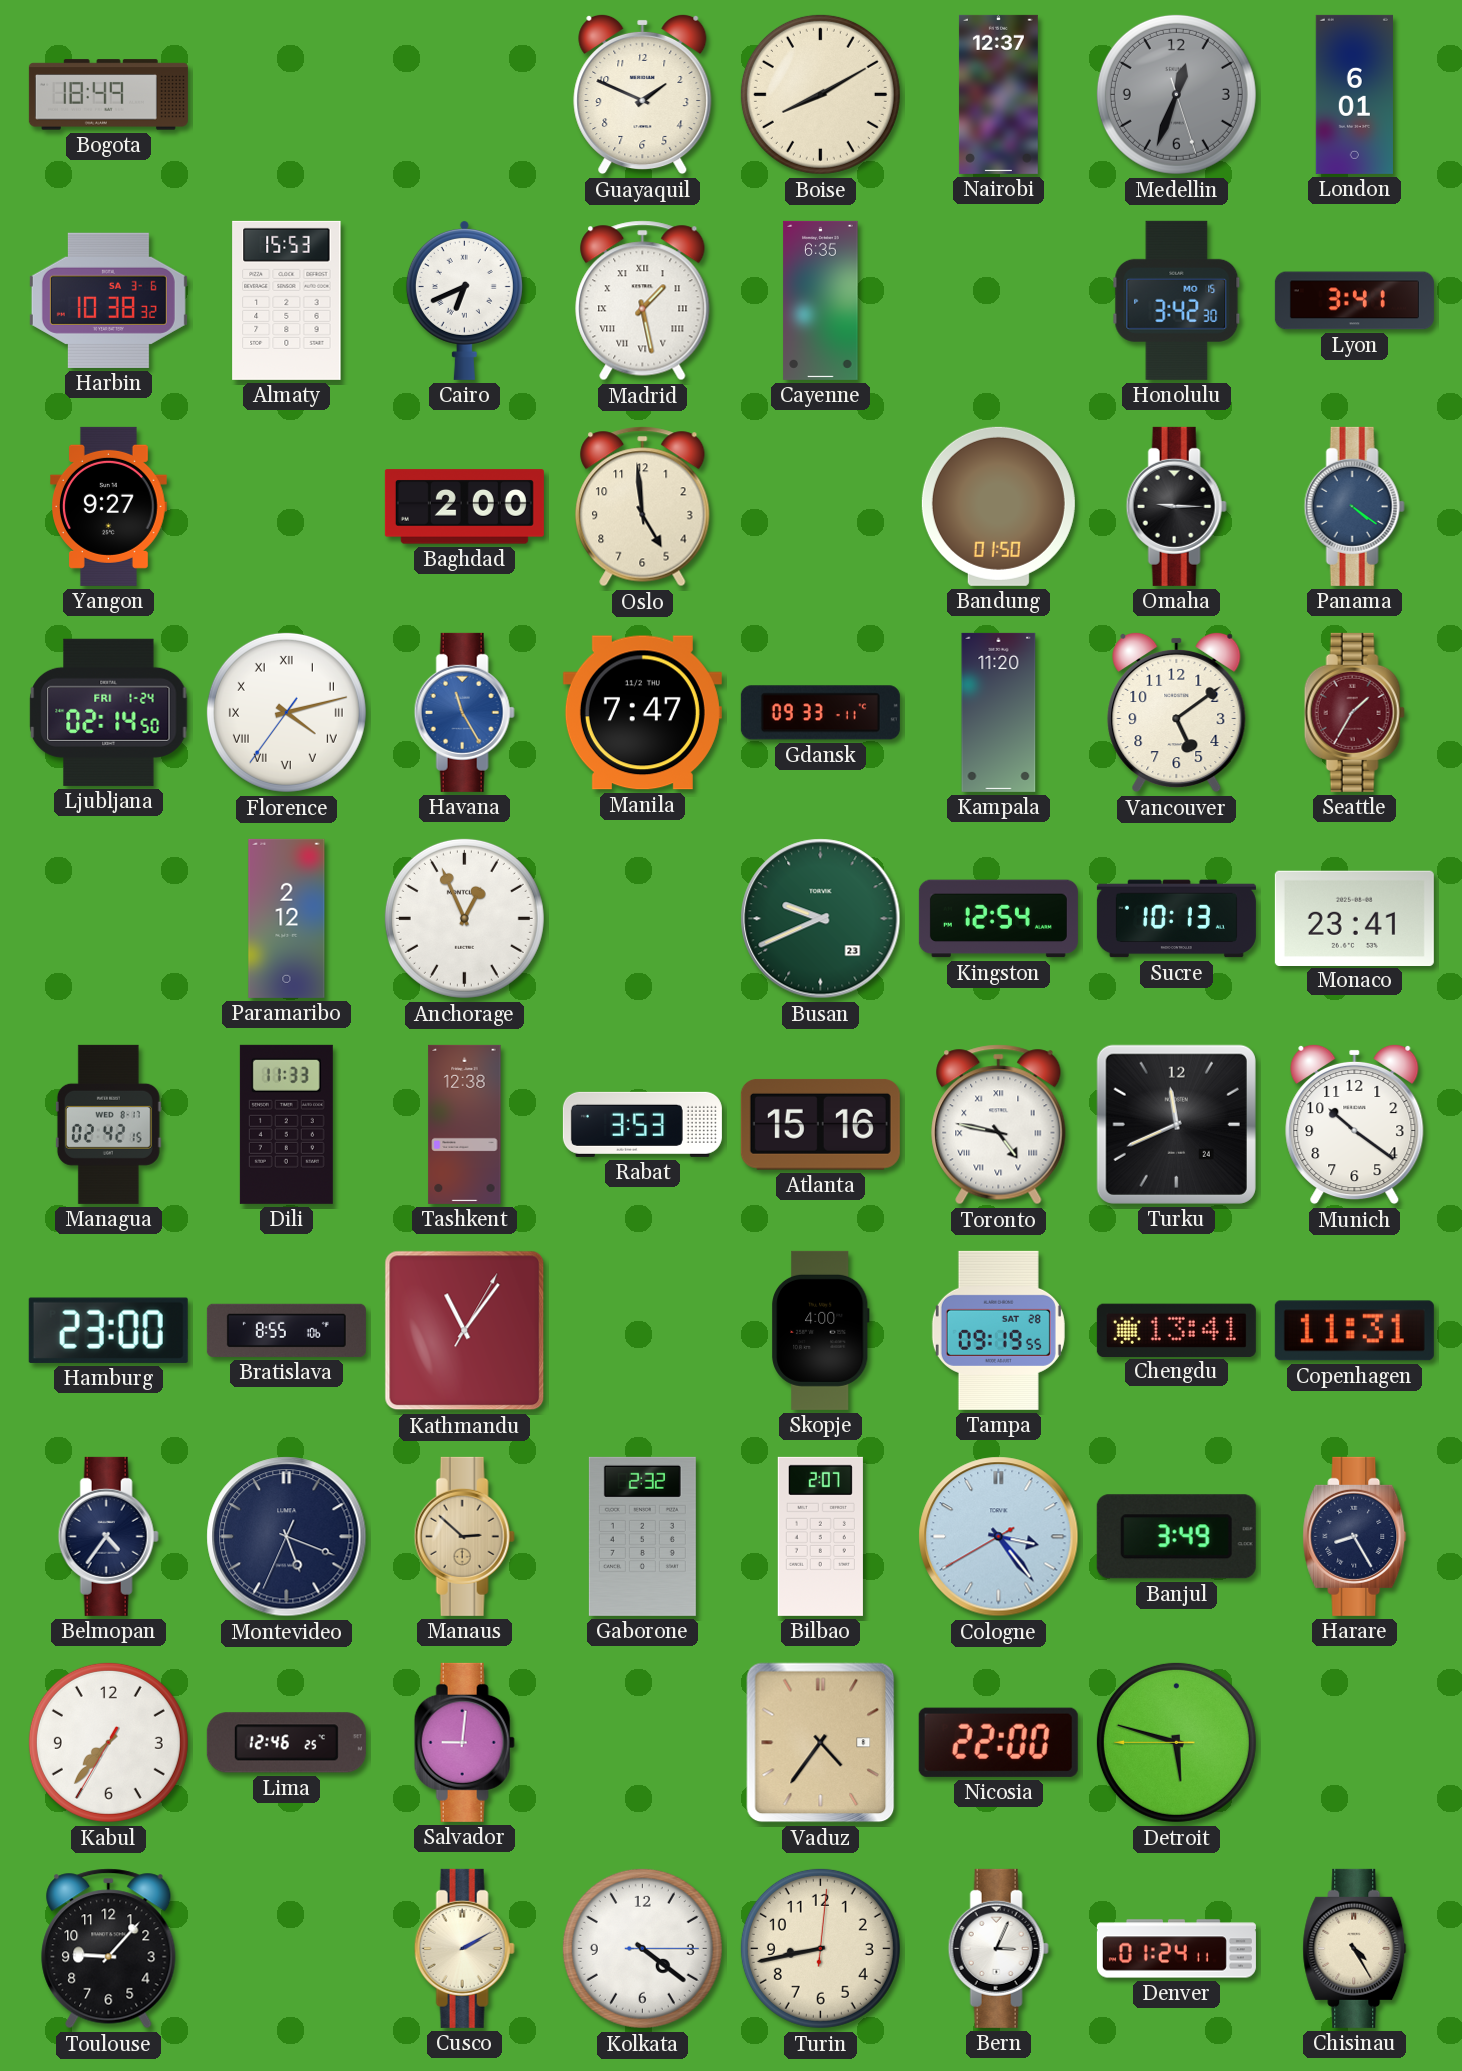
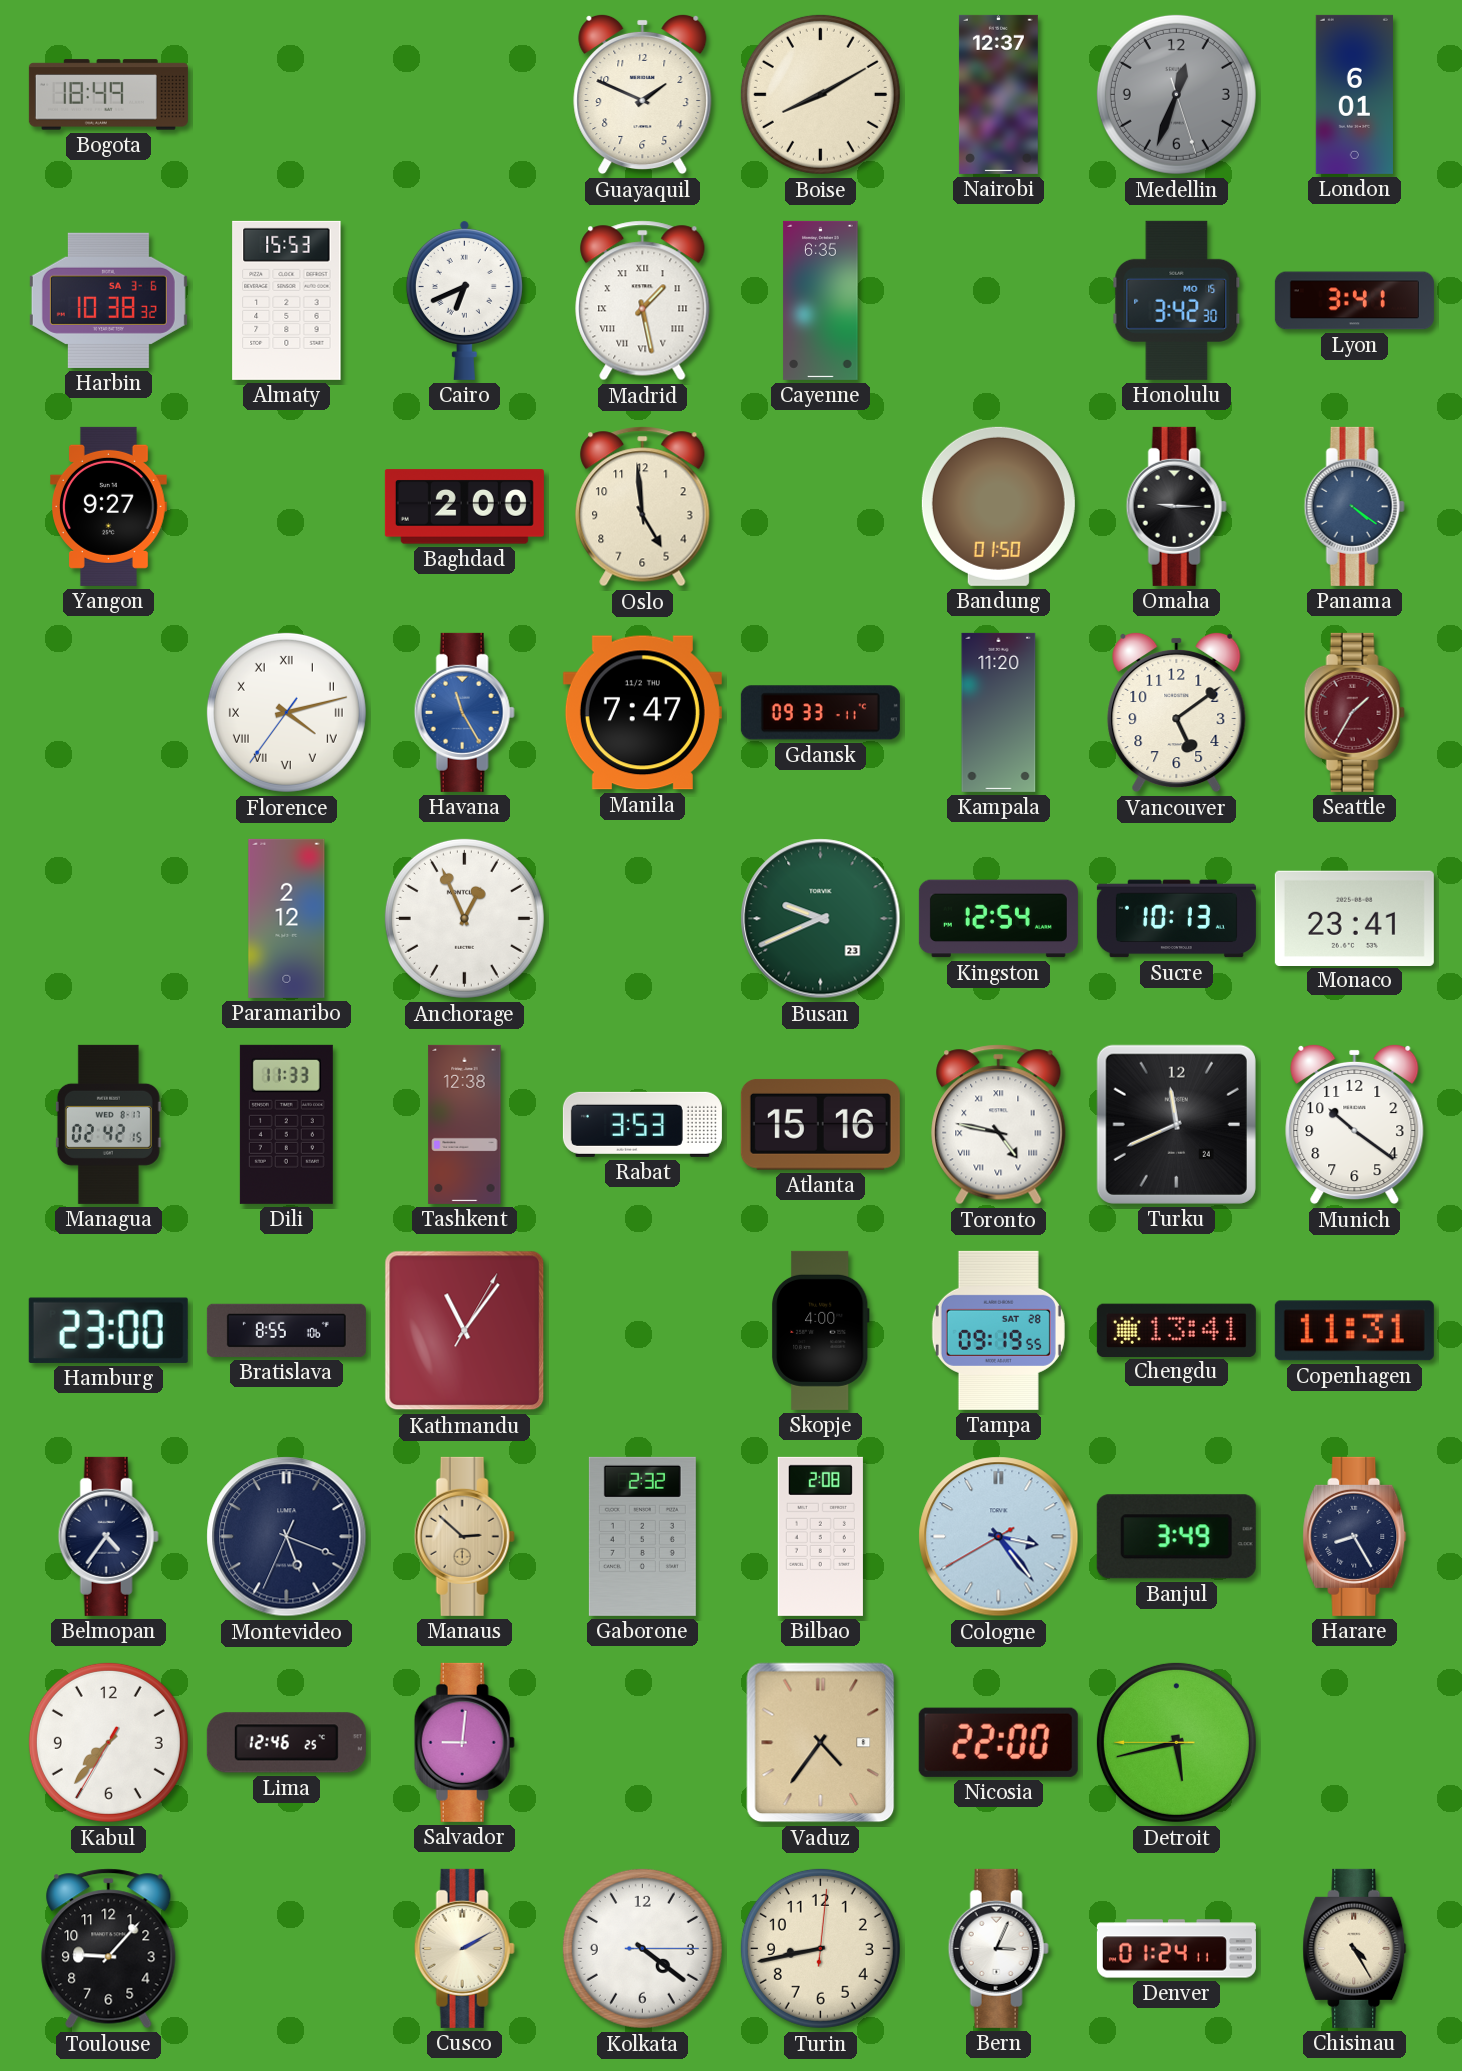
Ljubljana: 02:14 -> none (109, 712)
Bilbao: 2:07 -> 2:08 (820, 1536)
Detroit: 5:47 -> 5:42 (1176, 1742)
